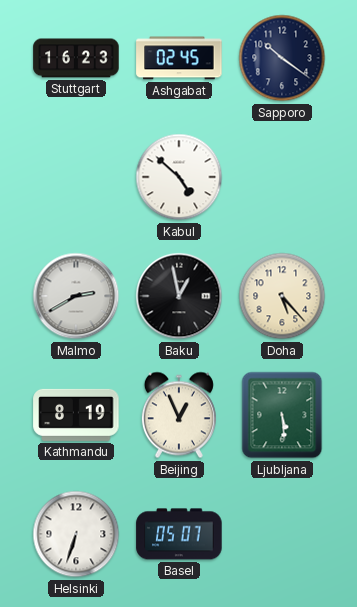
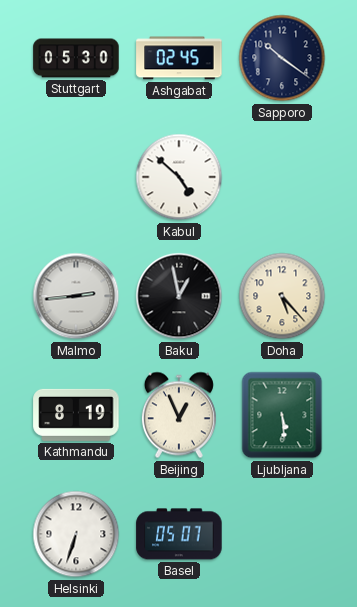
Stuttgart: 16:23 -> 05:30 (76, 58)
Malmo: 2:40 -> 2:44 (76, 296)
